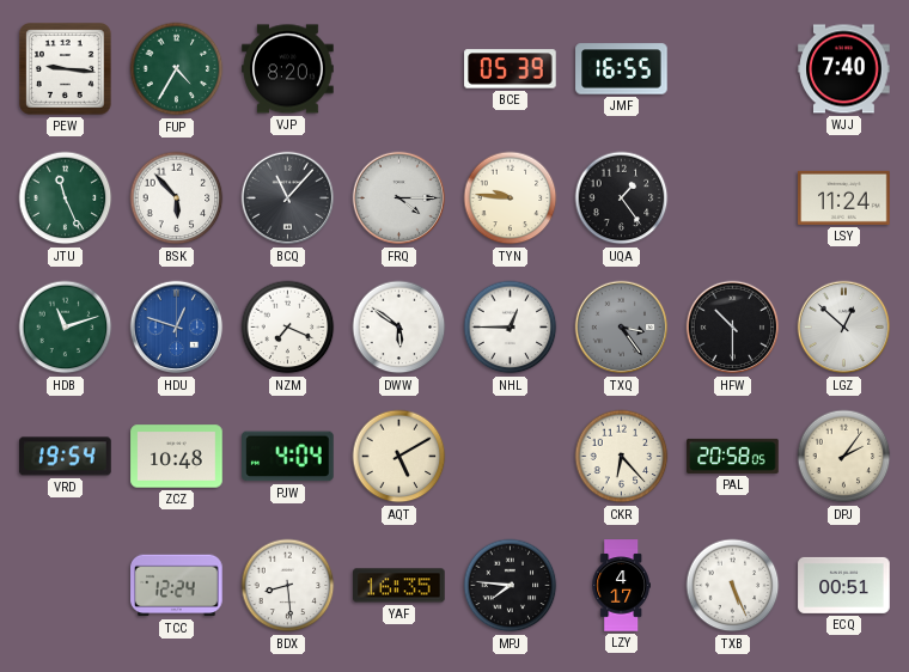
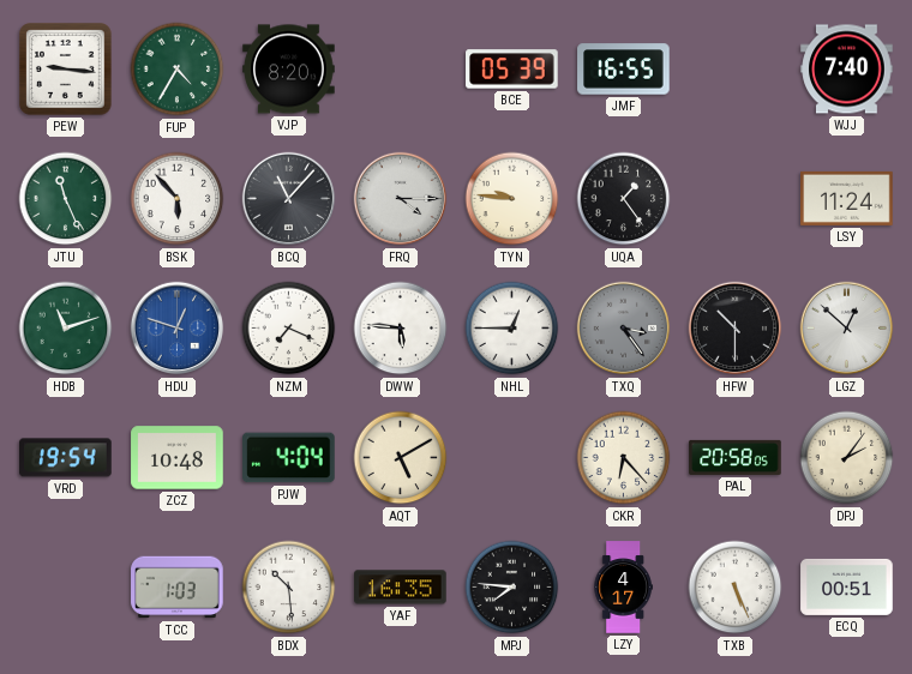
DWW: 5:51 -> 5:46 (401, 329)
TCC: 12:24 -> 1:03 (178, 588)
BDX: 8:29 -> 10:29 (289, 588)
